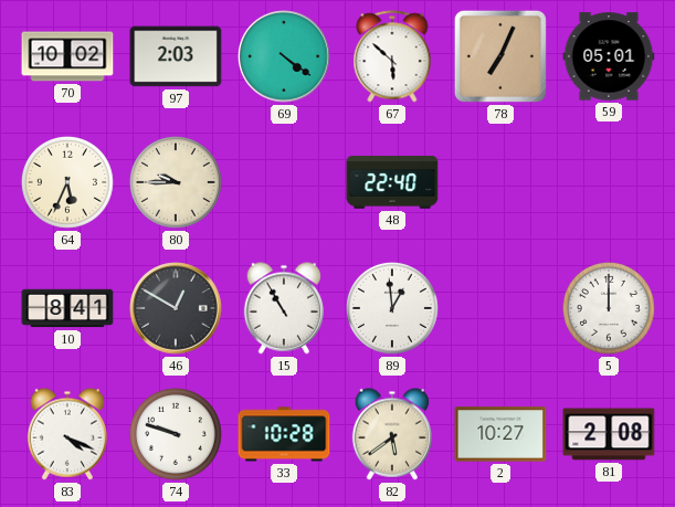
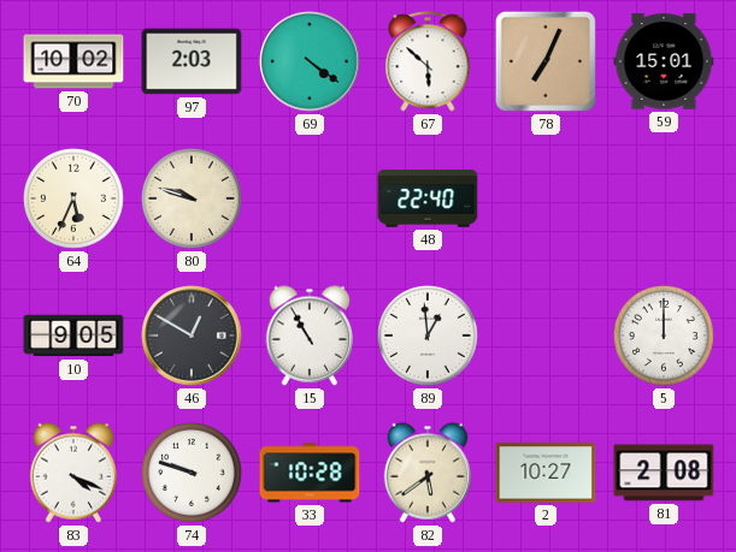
59: 05:01 -> 15:01 (664, 61)
80: 9:45 -> 9:48 (192, 198)
10: 8:41 -> 9:05 (73, 336)
